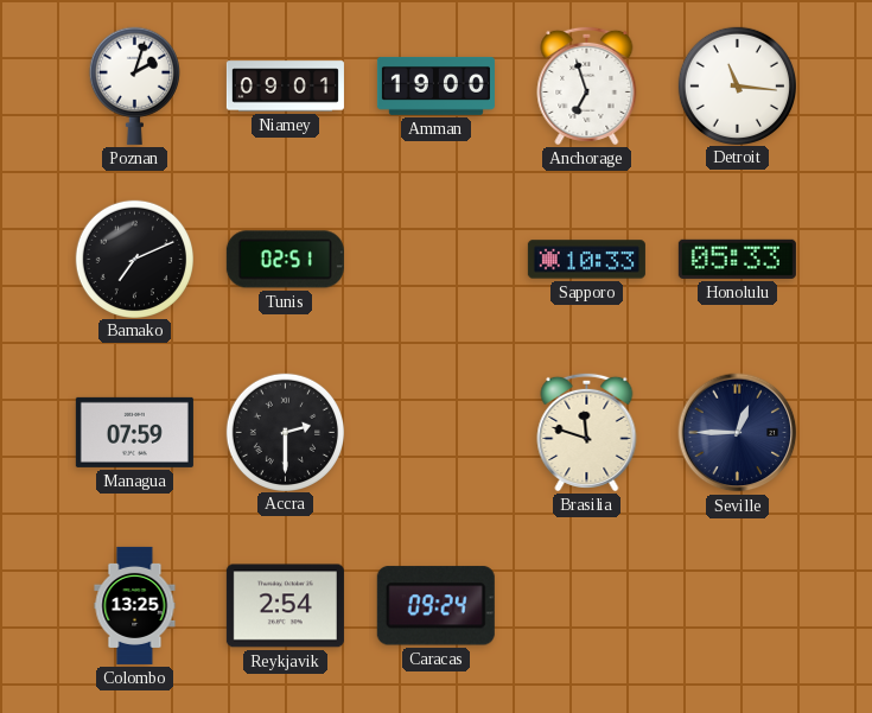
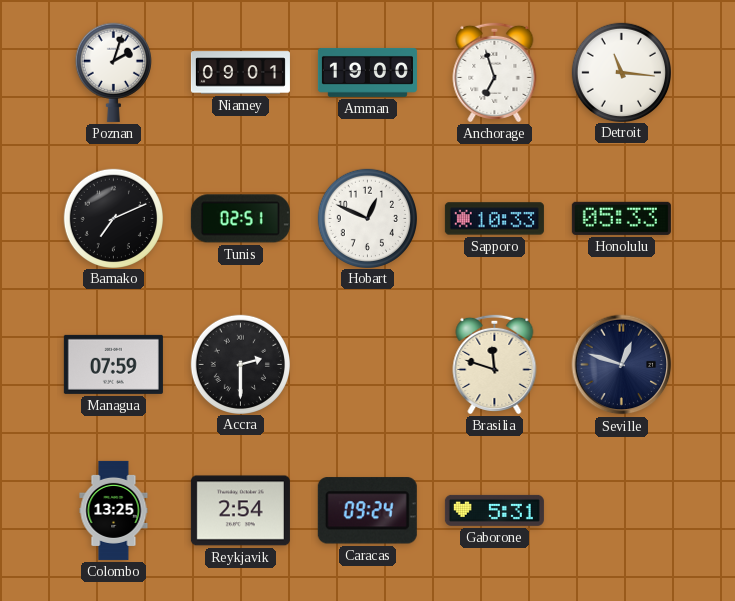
Hobart: none -> 12:49 (367, 218)
Seville: 12:45 -> 12:48 (622, 365)
Gaborone: none -> 5:31 (494, 510)
